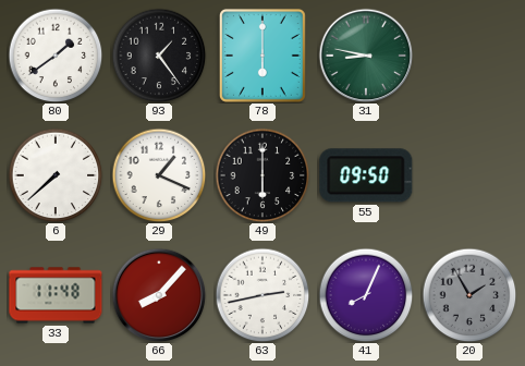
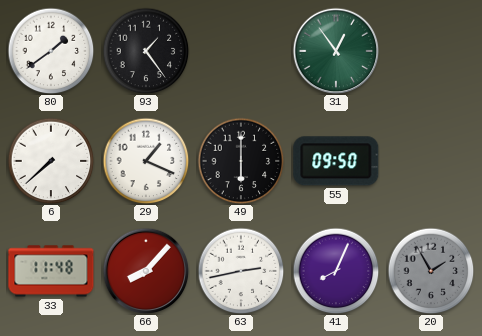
78: 6:00 -> none (262, 56)
31: 8:47 -> 12:54 (336, 51)
